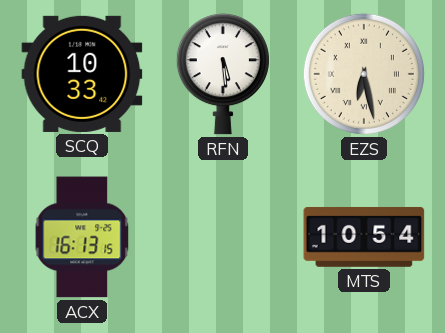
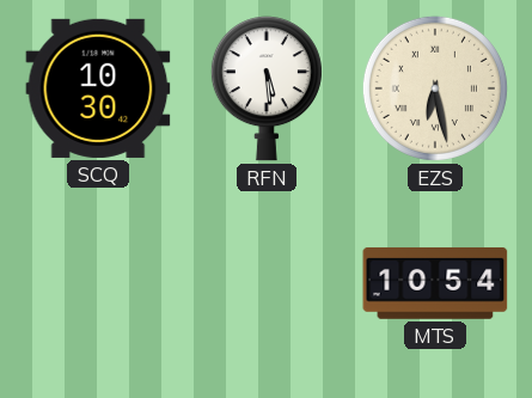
SCQ: 10:33 -> 10:30 (98, 88)
ACX: 16:13 -> none (82, 237)
